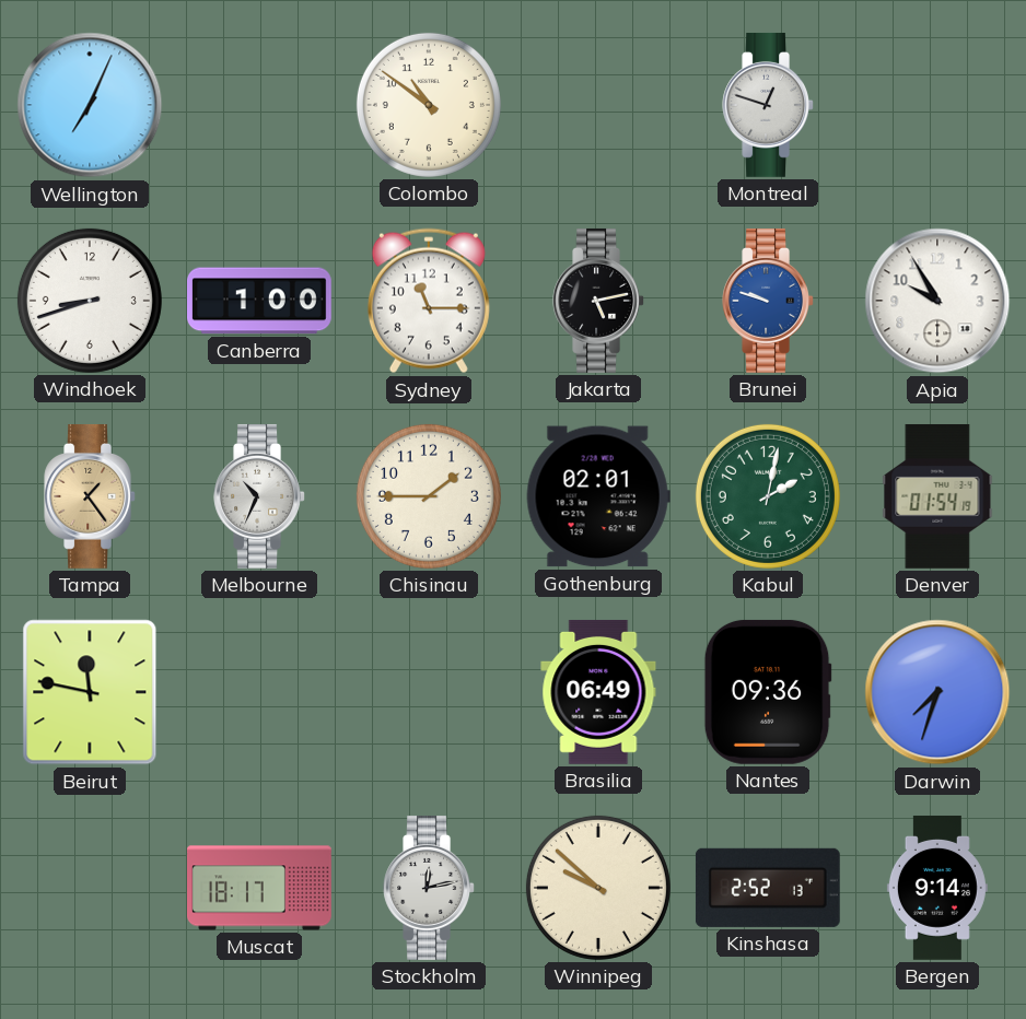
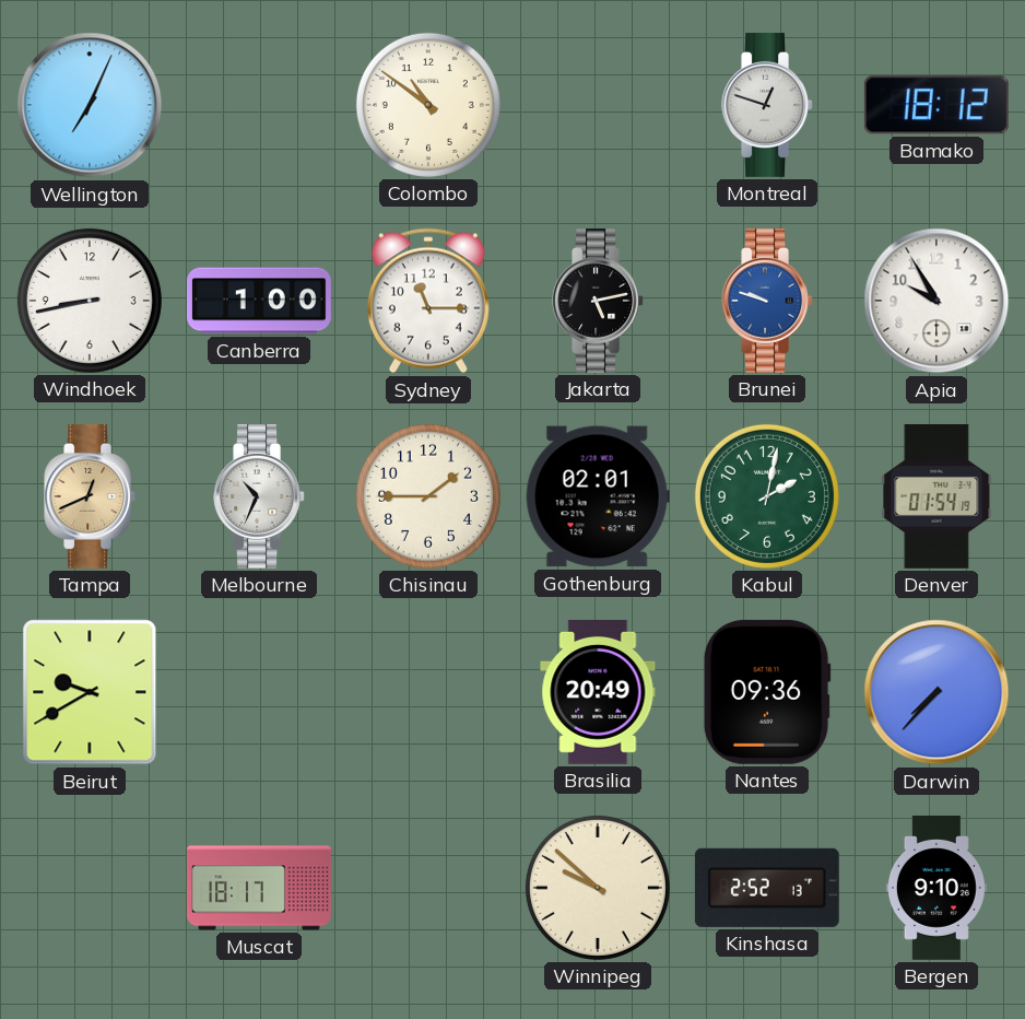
Bamako: none -> 18:12 (936, 105)
Windhoek: 8:42 -> 8:43 (90, 301)
Tampa: 1:24 -> 12:41 (90, 496)
Beirut: 11:47 -> 9:40 (90, 692)
Brasilia: 06:49 -> 20:49 (598, 692)
Darwin: 7:33 -> 7:37 (936, 692)
Stockholm: 12:13 -> none (429, 888)
Bergen: 9:14 -> 9:10 (936, 888)
